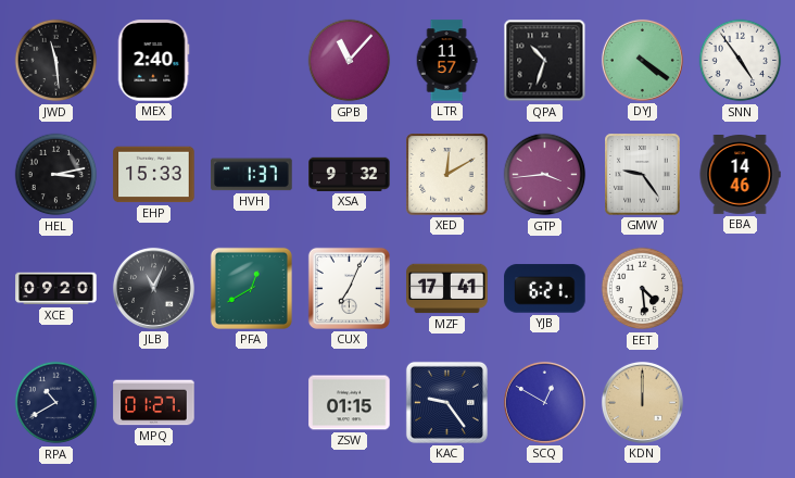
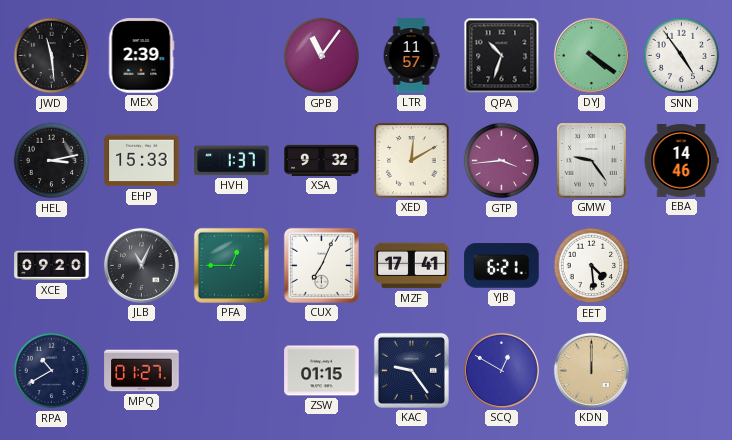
MEX: 2:40 -> 2:39 (141, 56)
GPB: 11:07 -> 11:06 (322, 56)
PFA: 12:40 -> 12:45 (231, 265)
